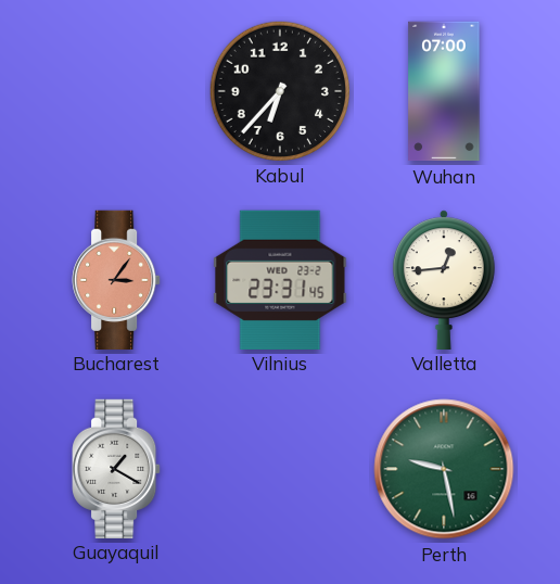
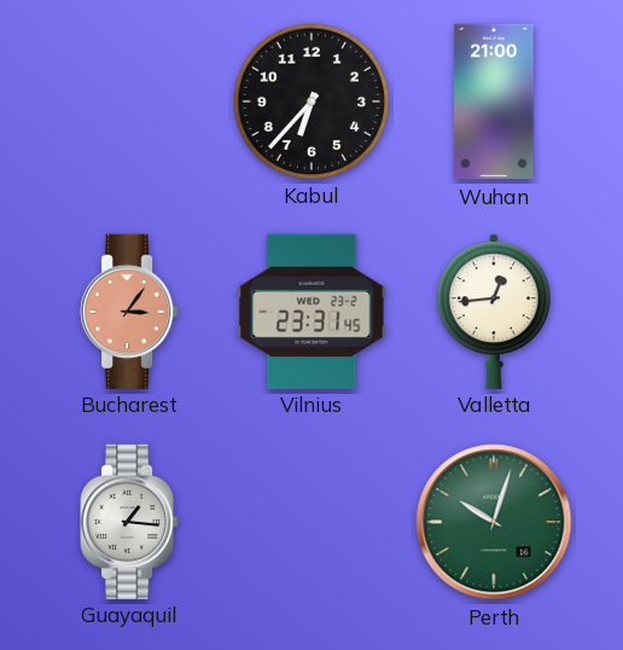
Wuhan: 07:00 -> 21:00 (494, 101)
Guayaquil: 1:20 -> 1:16 (129, 521)
Perth: 9:28 -> 10:03 (494, 522)
